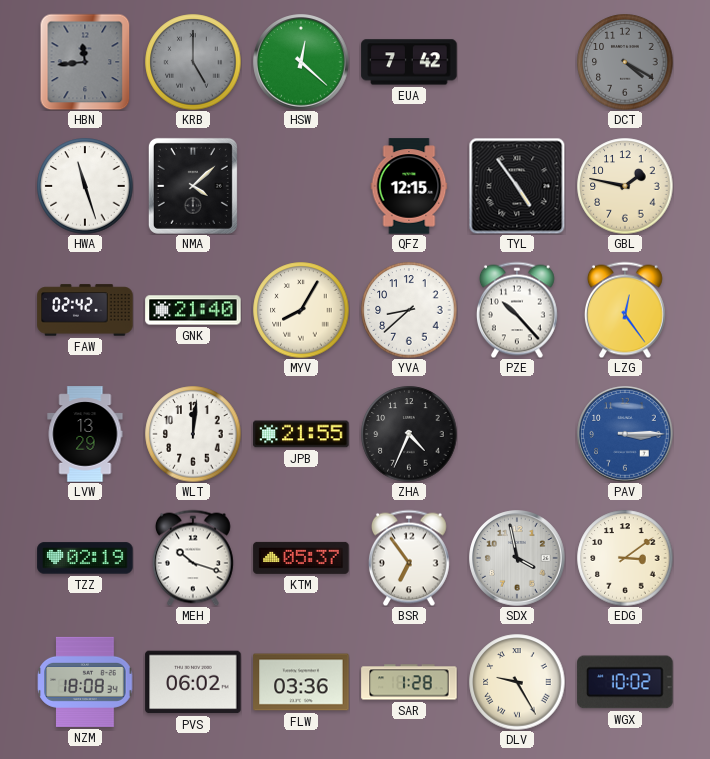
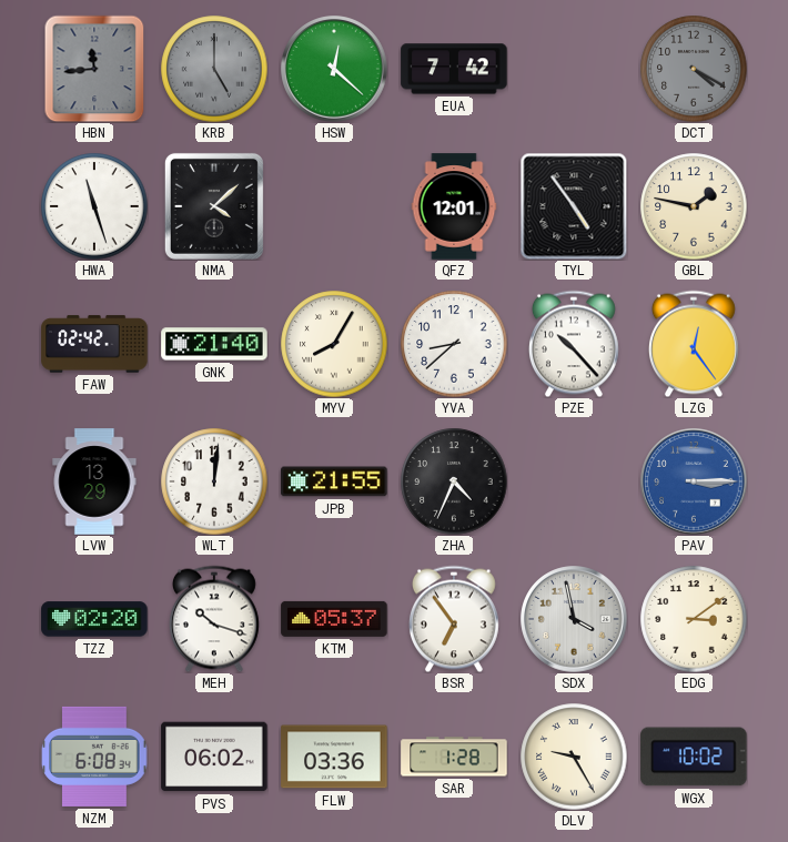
QFZ: 12:15 -> 12:01 (454, 206)
TZZ: 02:19 -> 02:20 (94, 619)
NZM: 18:08 -> 6:08 (94, 757)
